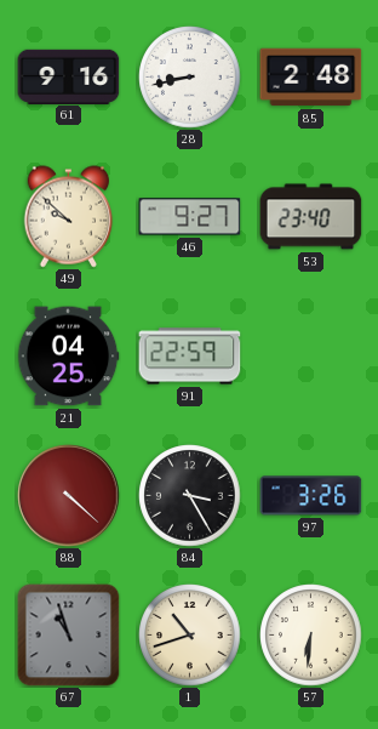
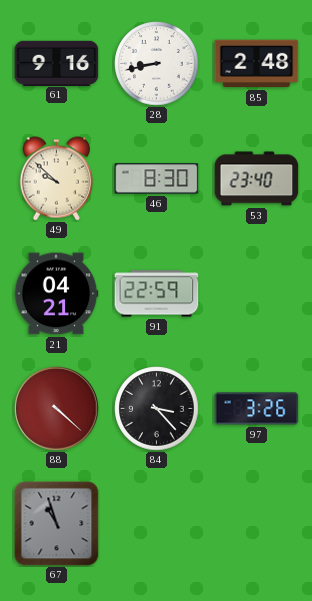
46: 9:27 -> 8:30 (157, 179)
21: 04:25 -> 04:21 (56, 294)
84: 3:25 -> 3:23 (157, 409)
1: 10:42 -> none (190, 636)
57: 6:31 -> none (311, 636)
